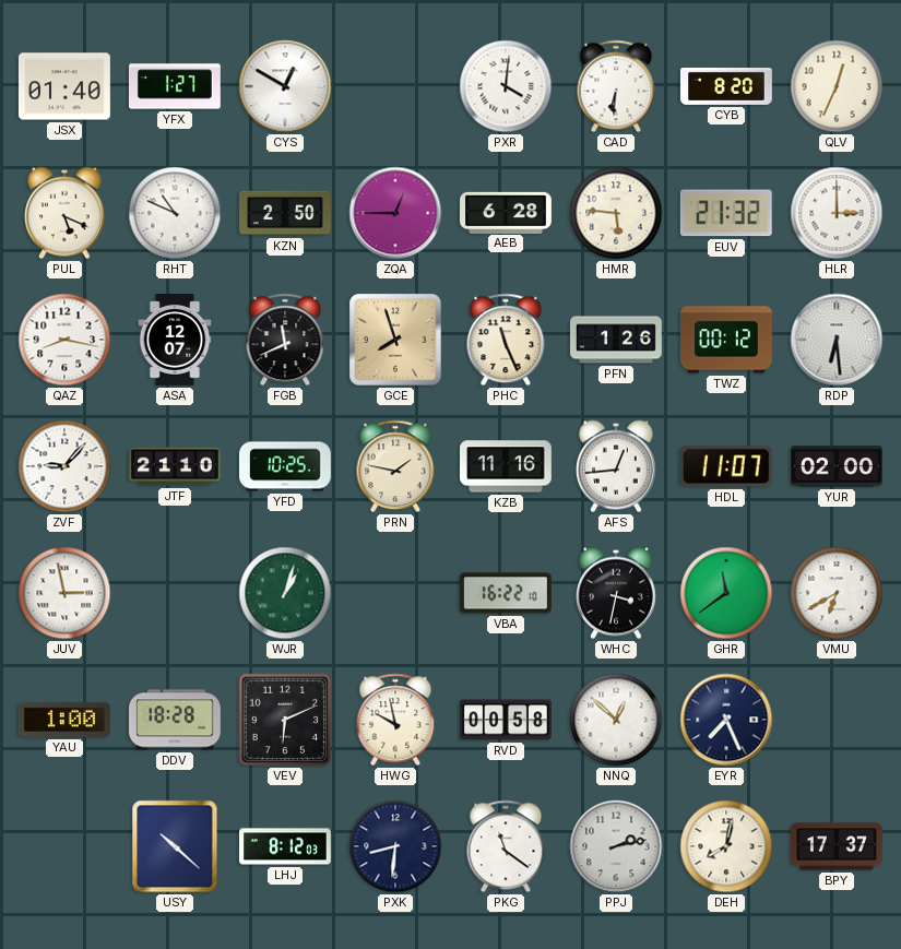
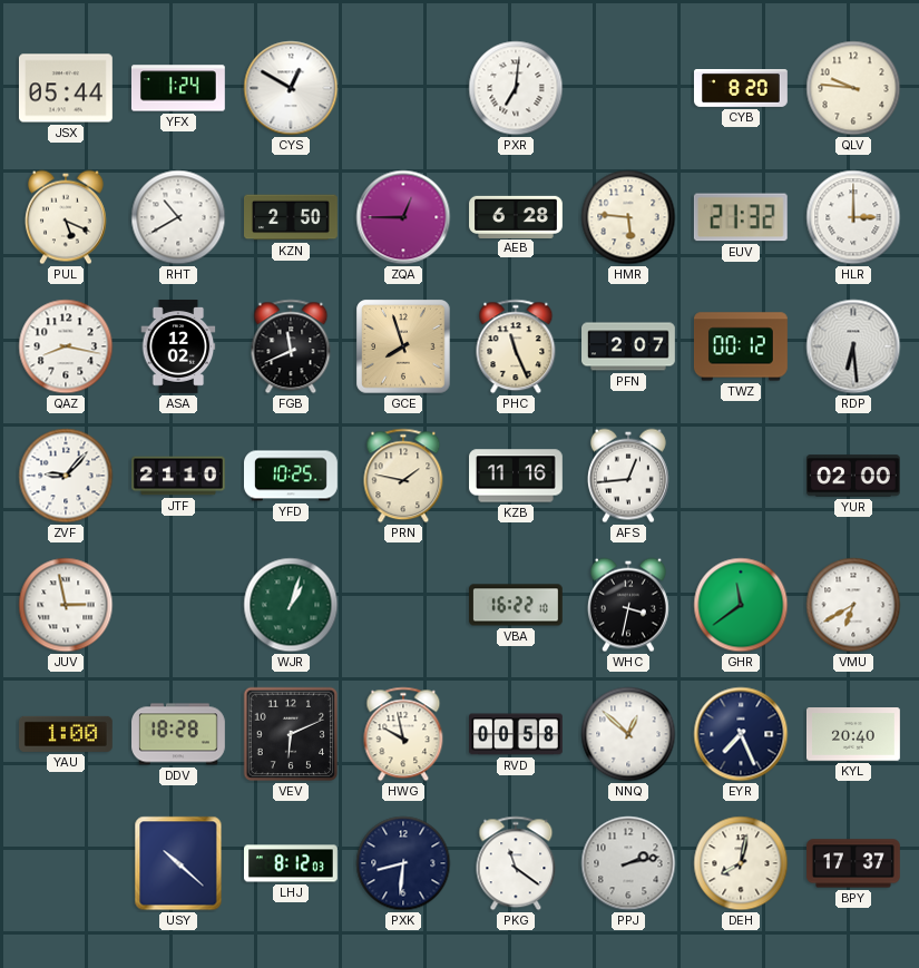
JSX: 01:40 -> 05:44 (66, 88)
YFX: 1:27 -> 1:24 (178, 88)
PXR: 4:01 -> 7:01 (516, 88)
CAD: 6:31 -> none (616, 86)
QLV: 12:34 -> 9:46 (853, 88)
RHT: 10:49 -> 10:40 (178, 217)
ASA: 12:07 -> 12:02 (178, 348)
PFN: 1:26 -> 2:07 (629, 346)
HDL: 11:07 -> none (726, 466)
KYL: none -> 20:40 (854, 734)
